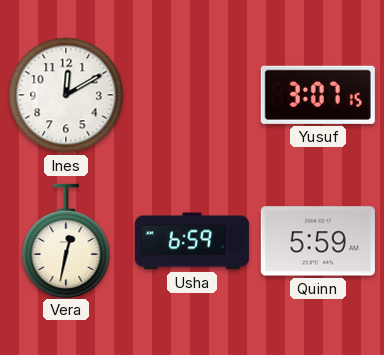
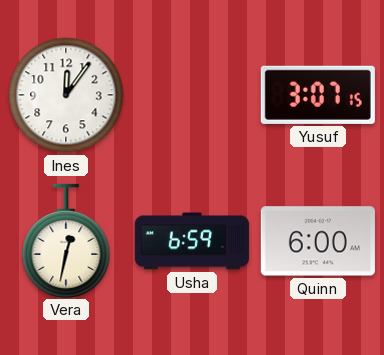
Ines: 12:10 -> 12:06 (66, 95)
Quinn: 5:59 -> 6:00 (318, 241)
